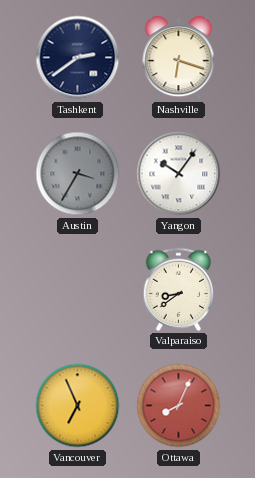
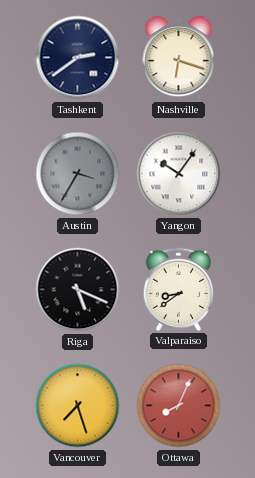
Riga: none -> 5:19 (78, 290)
Vancouver: 6:56 -> 7:27 (78, 406)
